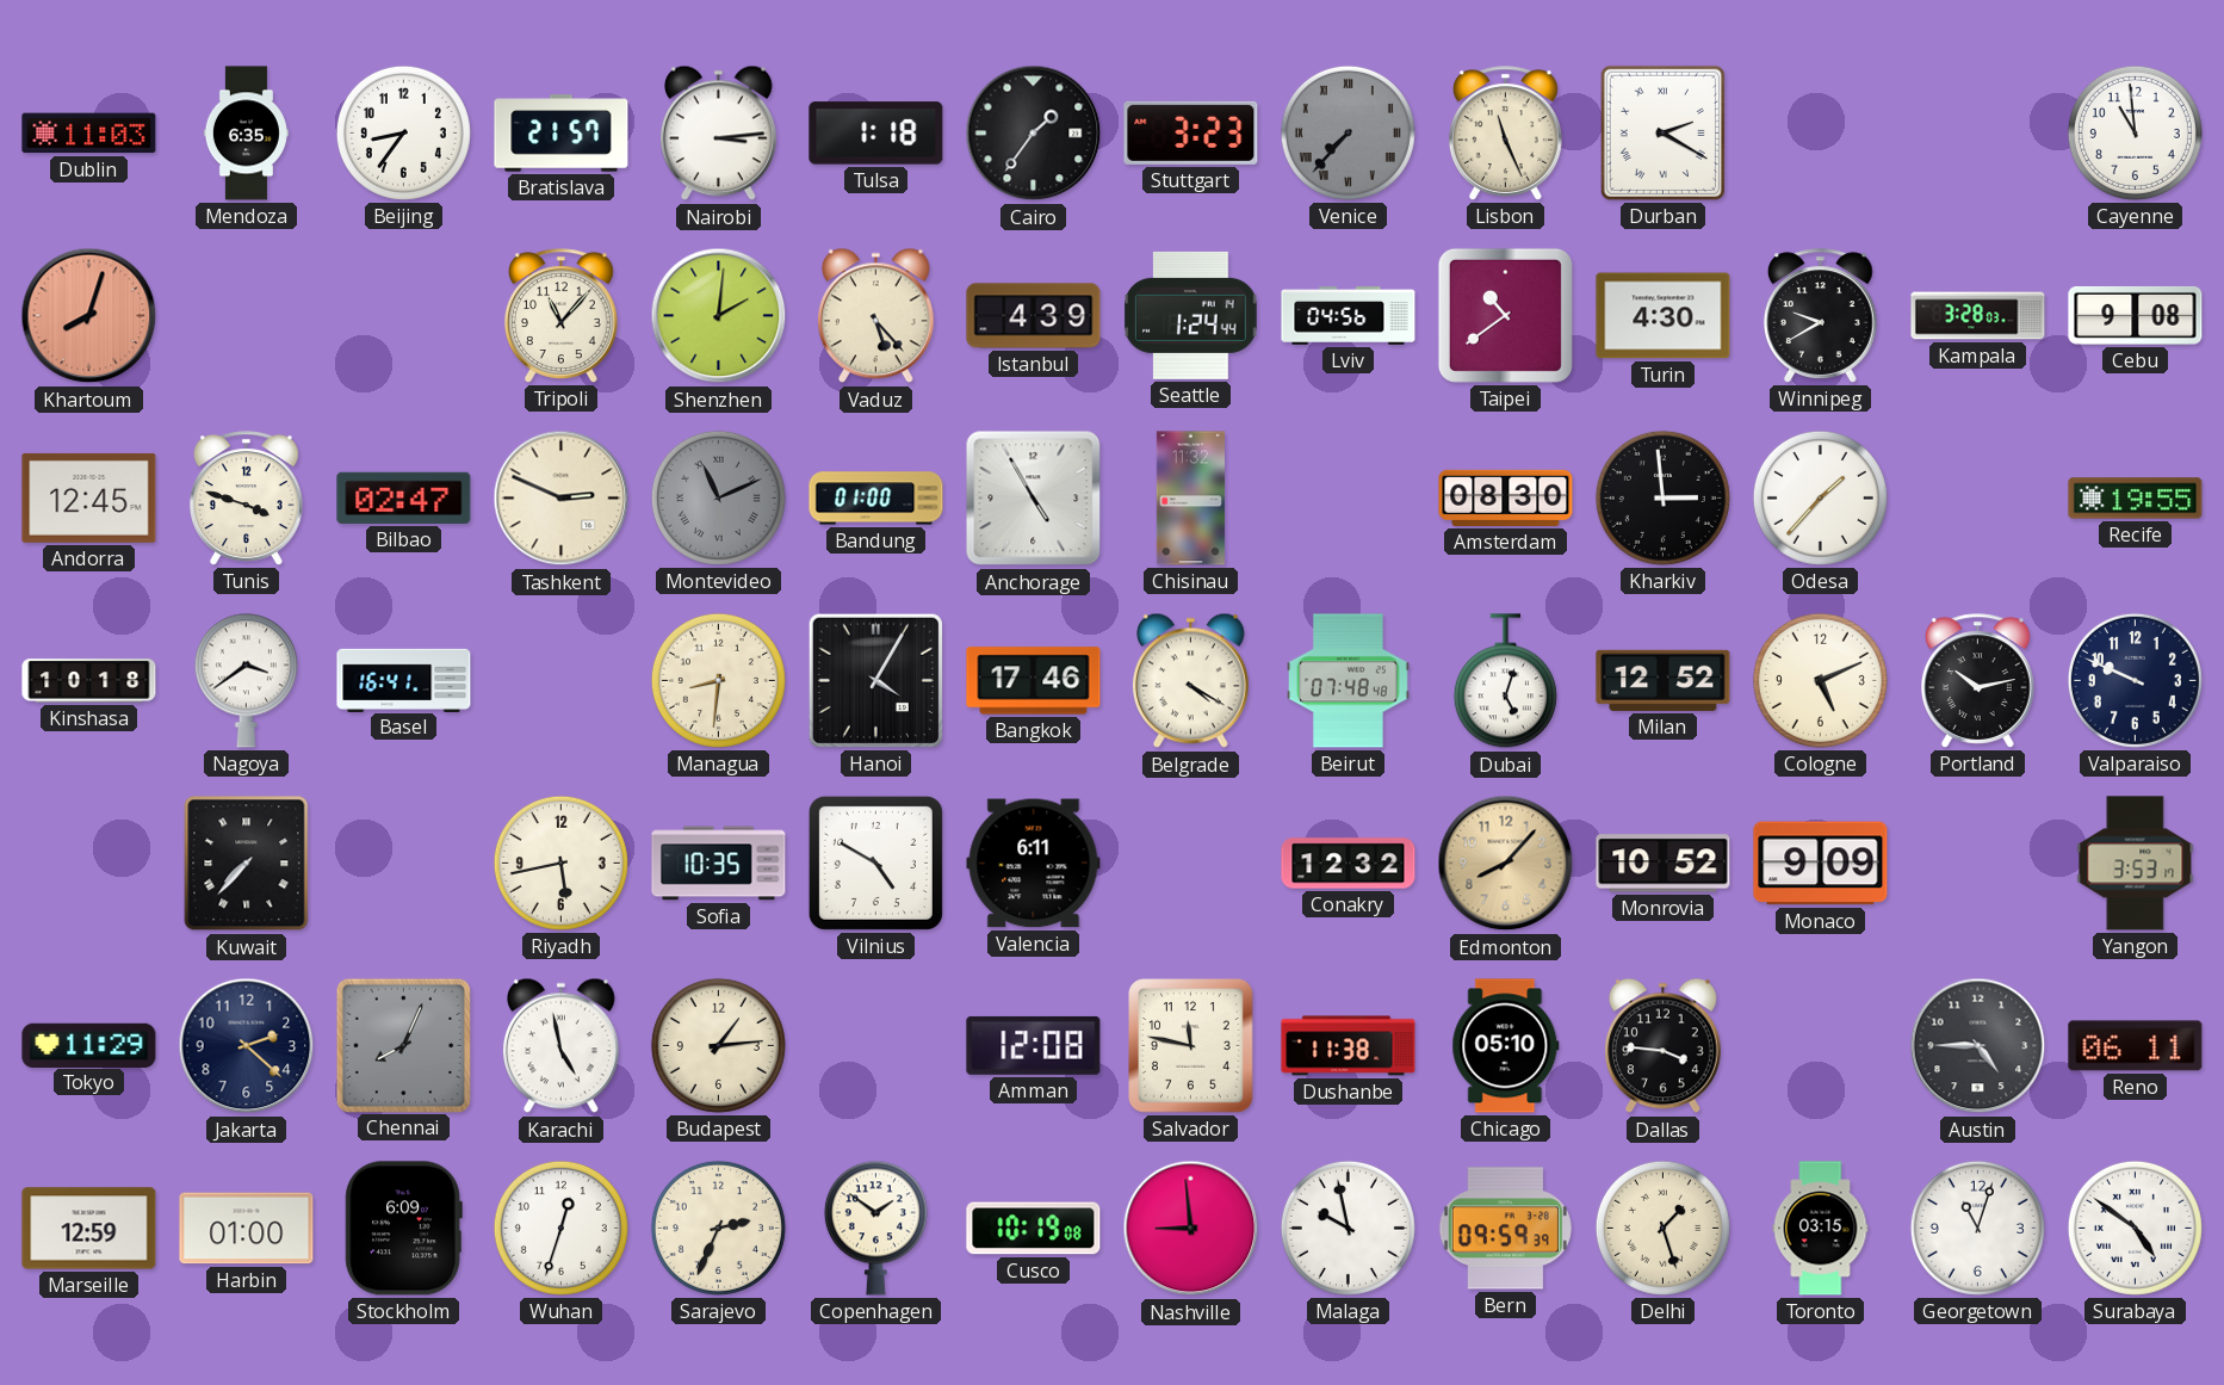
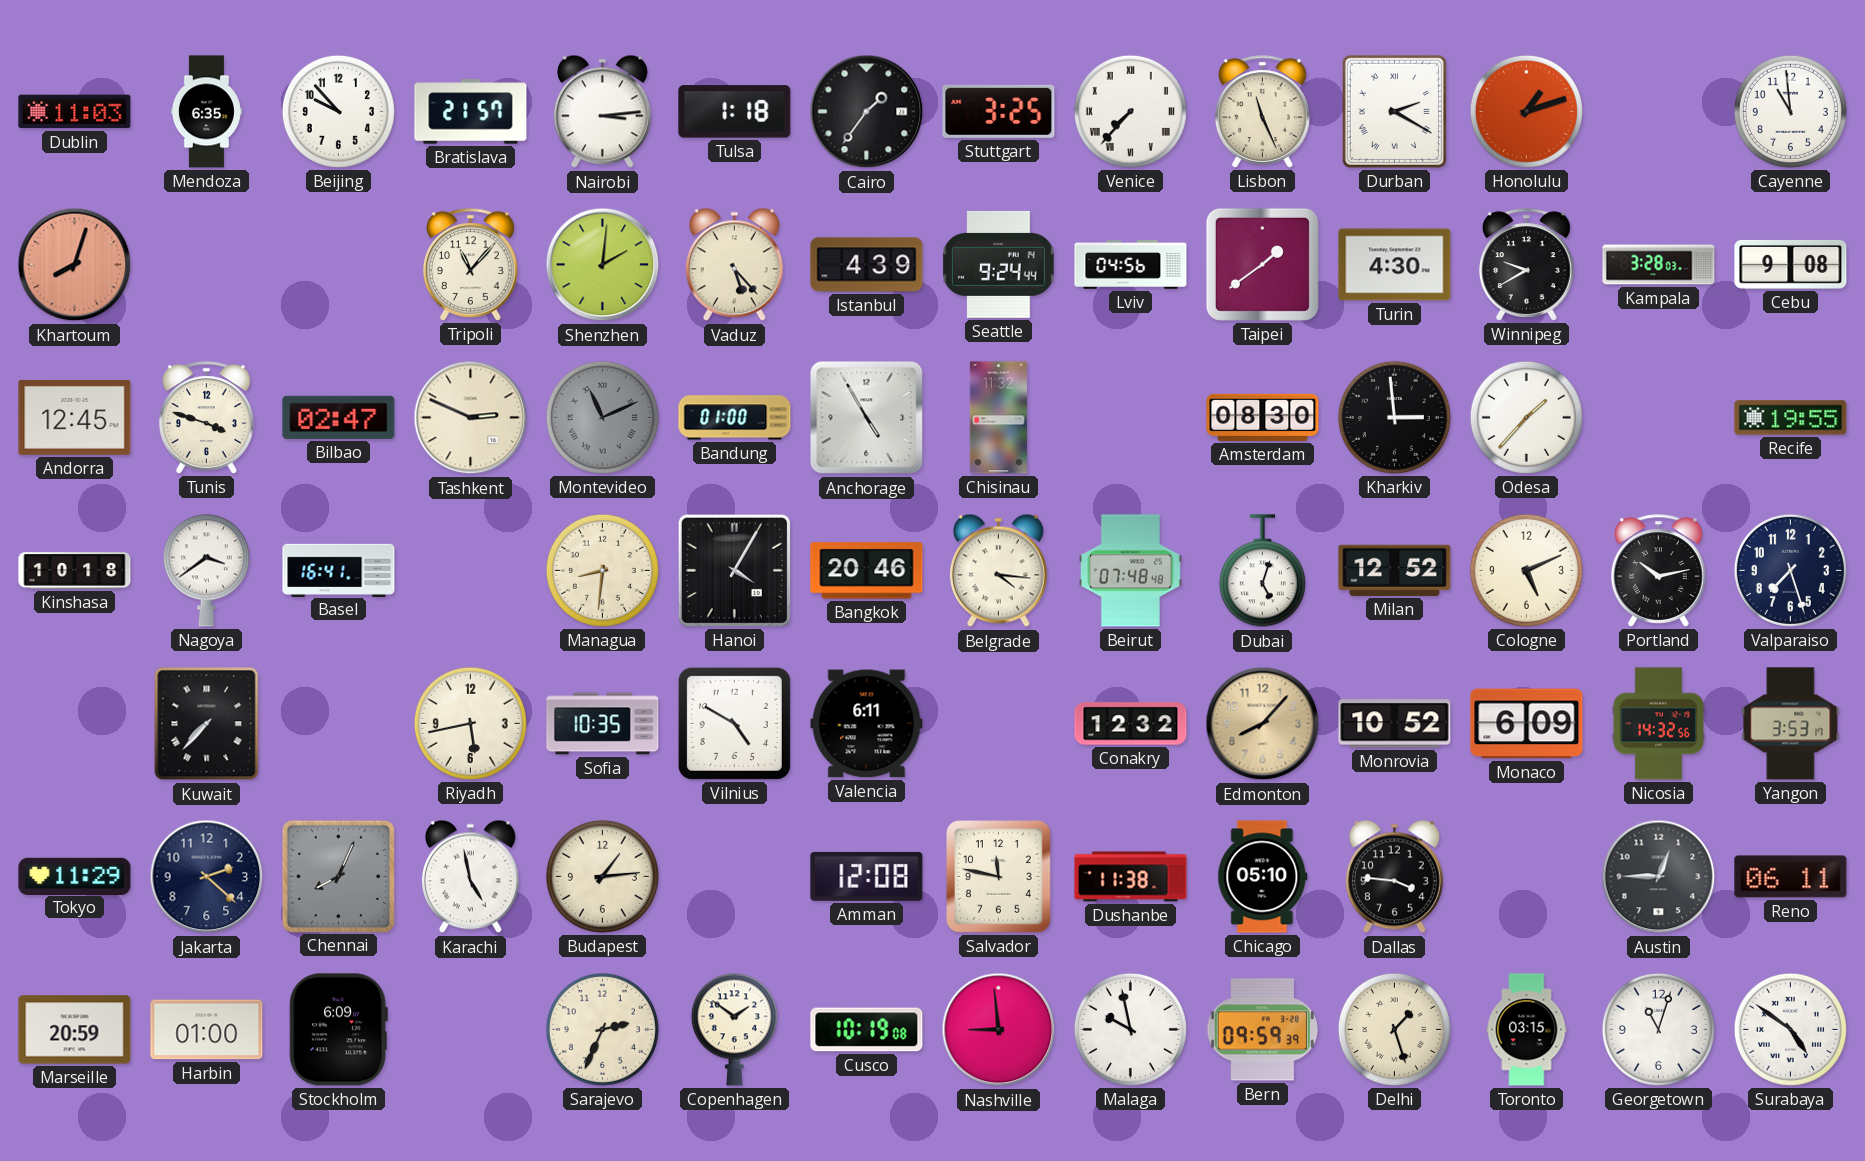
Beijing: 8:36 -> 9:53 (338, 111)
Stuttgart: 3:23 -> 3:25 (999, 111)
Venice dial: grey -> white (1130, 111)
Honolulu: none -> 1:12 (1526, 111)
Seattle: 1:24 -> 9:24 (999, 264)
Taipei: 10:39 -> 1:39 (1262, 264)
Bangkok: 17:46 -> 20:46 (867, 571)
Belgrade: 4:20 -> 4:16 (998, 571)
Valparaiso: 9:49 -> 7:27 (1790, 570)
Monaco: 9:09 -> 6:09 (1527, 724)
Nicosia: none -> 14:32 (1658, 724)
Austin: 4:45 -> 12:45 (1659, 877)
Marseille: 12:59 -> 20:59 (75, 1030)
Wuhan: 12:33 -> none (560, 1228)
